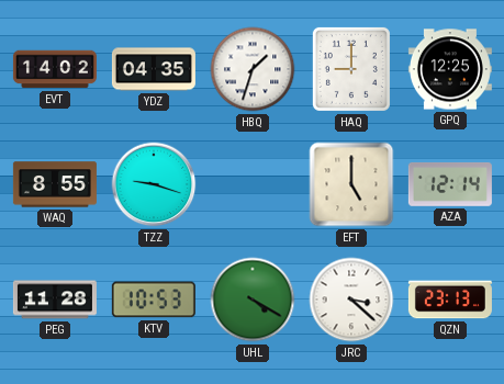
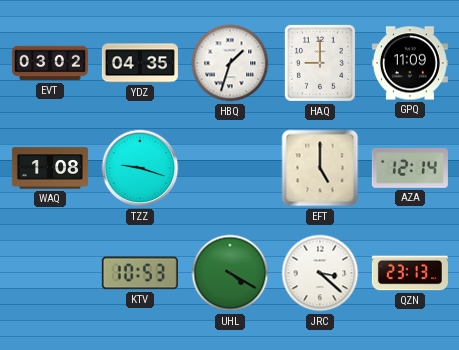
EVT: 14:02 -> 03:02 (50, 63)
GPQ: 12:25 -> 11:09 (410, 63)
WAQ: 8:55 -> 1:08 (50, 168)
PEG: 11:28 -> none (55, 300)
